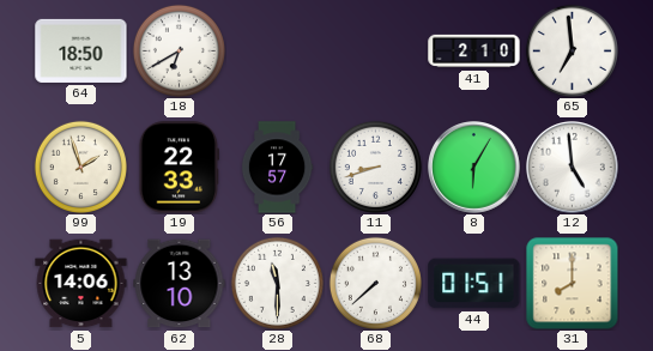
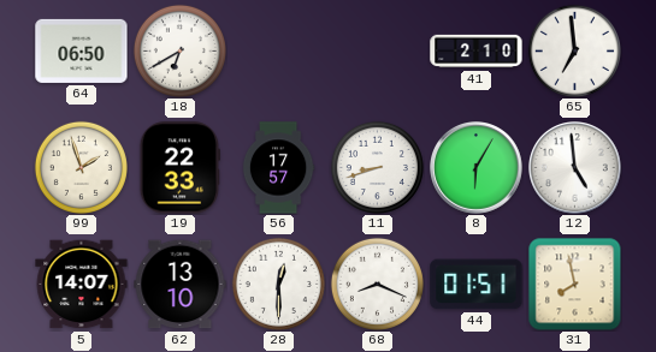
64: 18:50 -> 06:50 (82, 50)
5: 14:06 -> 14:07 (82, 285)
28: 11:30 -> 12:30 (278, 284)
68: 7:38 -> 8:19 (377, 284)
31: 8:00 -> 7:58 (574, 284)
